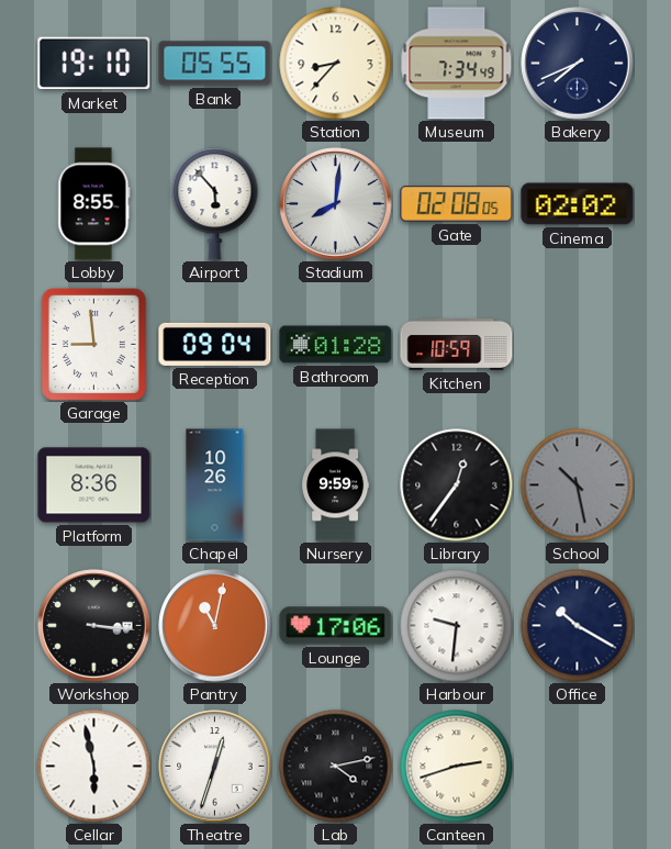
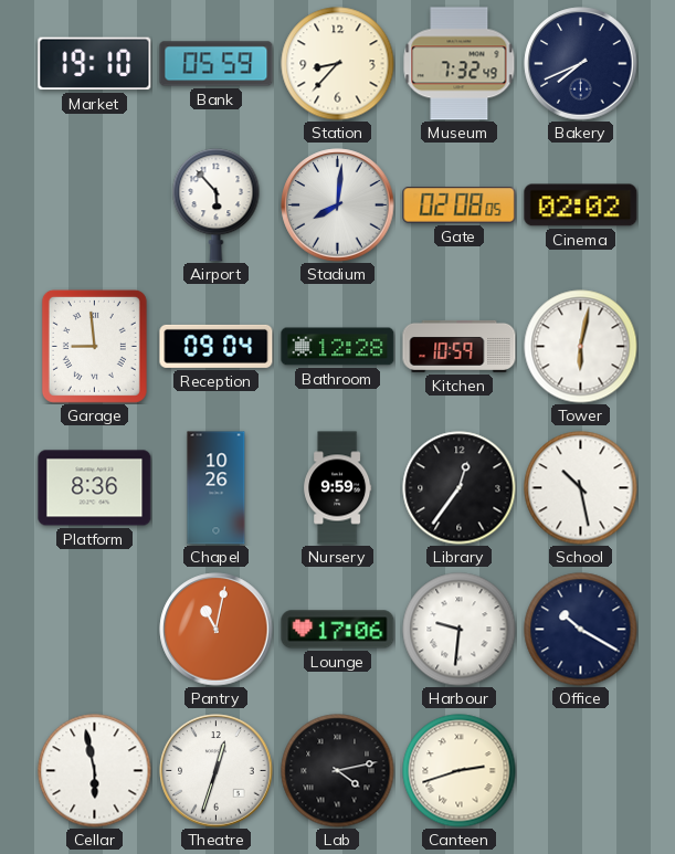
Bank: 05:55 -> 05:59 (217, 64)
Museum: 7:34 -> 7:32 (460, 64)
Lobby: 8:55 -> none (94, 204)
Bathroom: 01:28 -> 12:28 (338, 347)
Tower: none -> 6:02 (581, 347)
School dial: grey -> white (581, 488)
Workshop: 3:16 -> none (94, 626)
